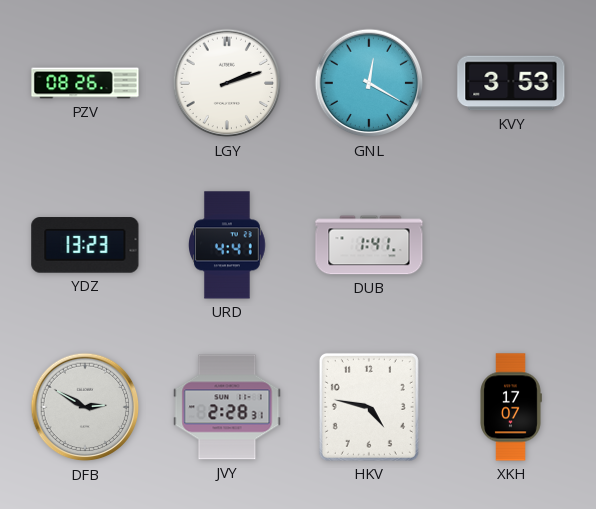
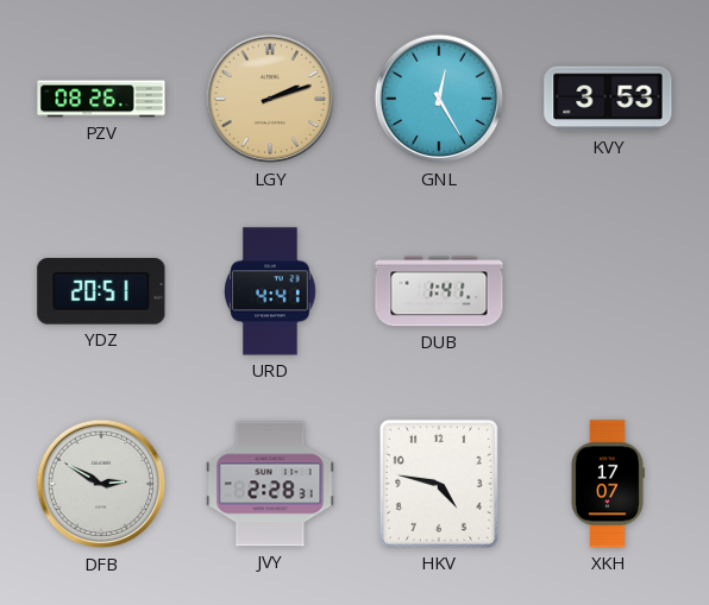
LGY dial: white -> champagne (270, 99)
GNL: 12:20 -> 12:25 (439, 99)
YDZ: 13:23 -> 20:51 (101, 291)
